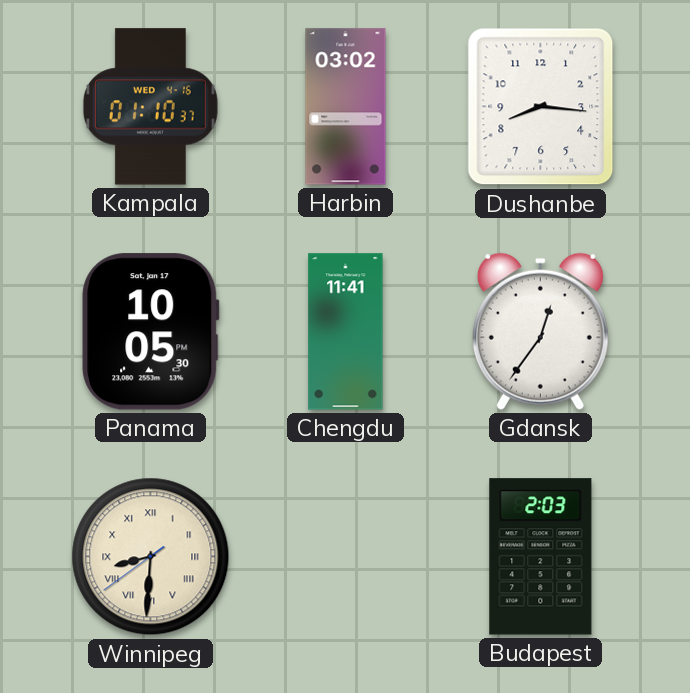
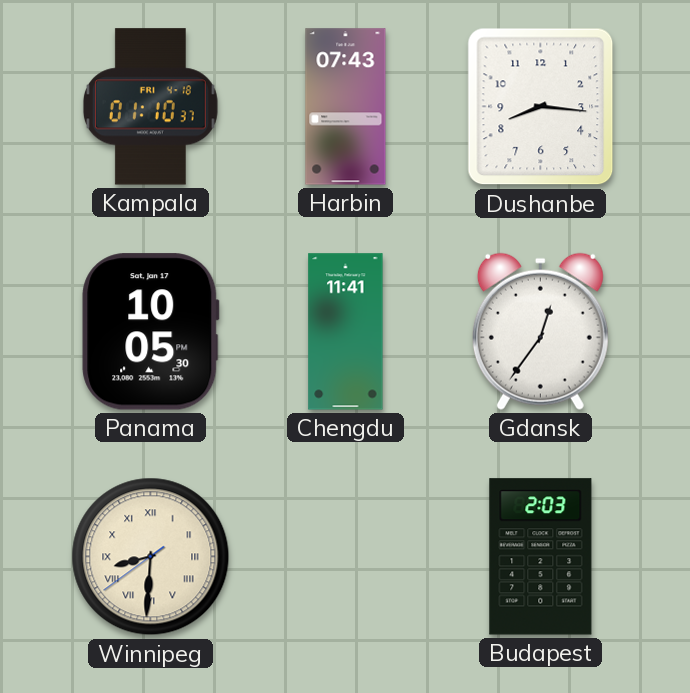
Kampala date: WED 4-16 -> FRI 4-18 (150, 107)
Harbin: 03:02 -> 07:43 (346, 107)
